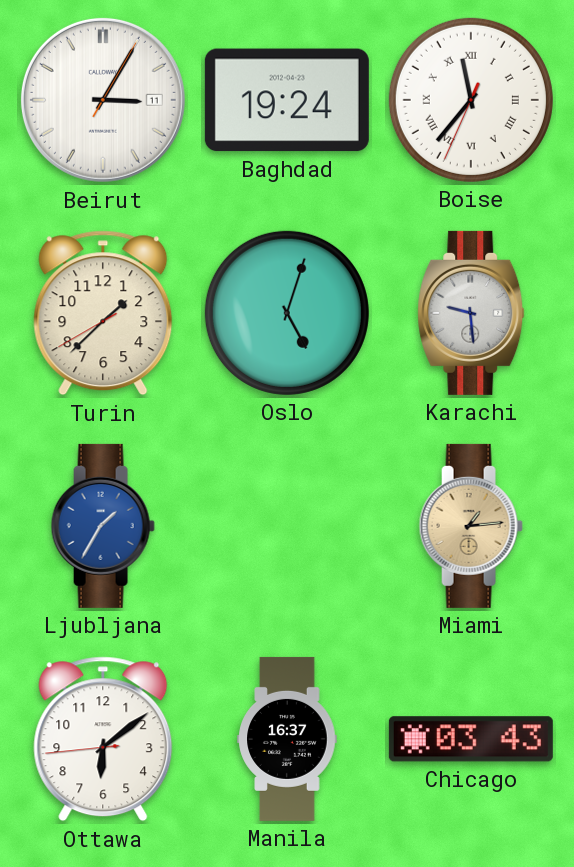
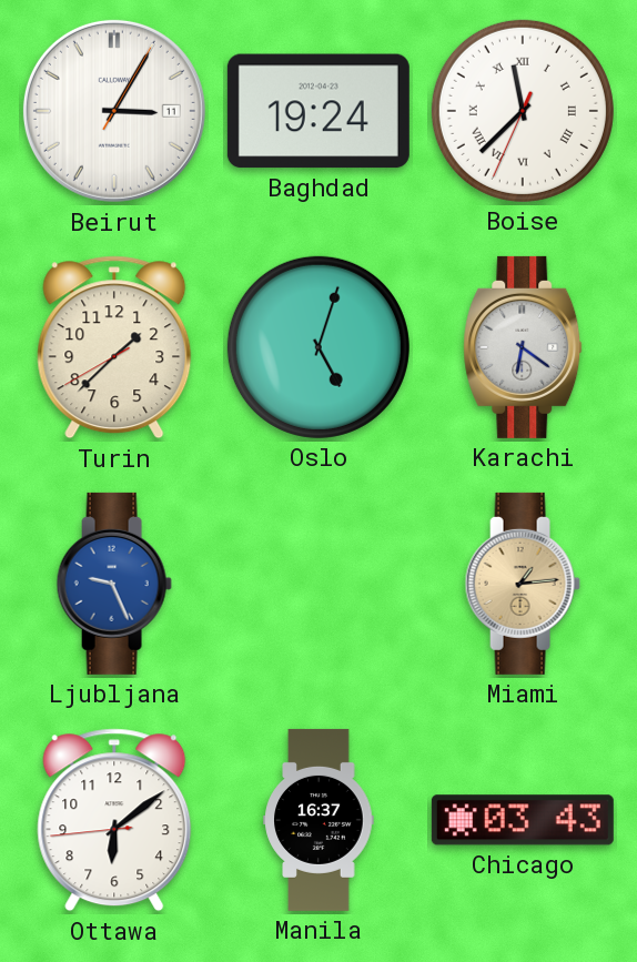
Boise: 11:36 -> 11:37 (523, 111)
Karachi: 9:29 -> 6:21 (523, 347)
Ljubljana: 1:35 -> 9:26 (114, 584)
